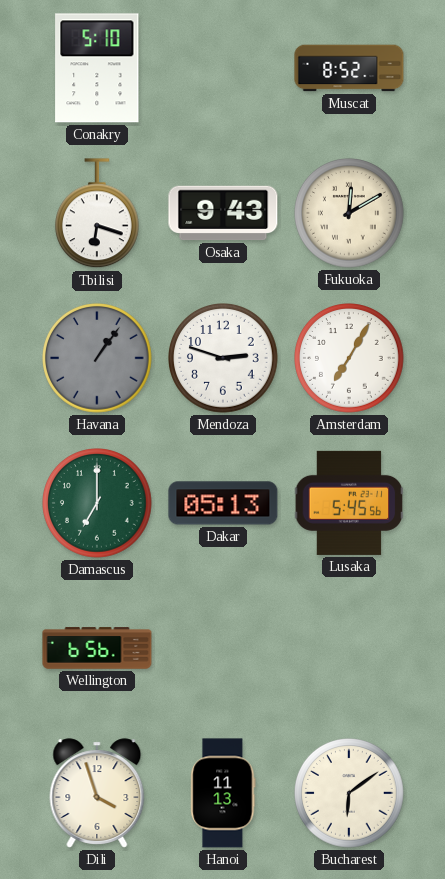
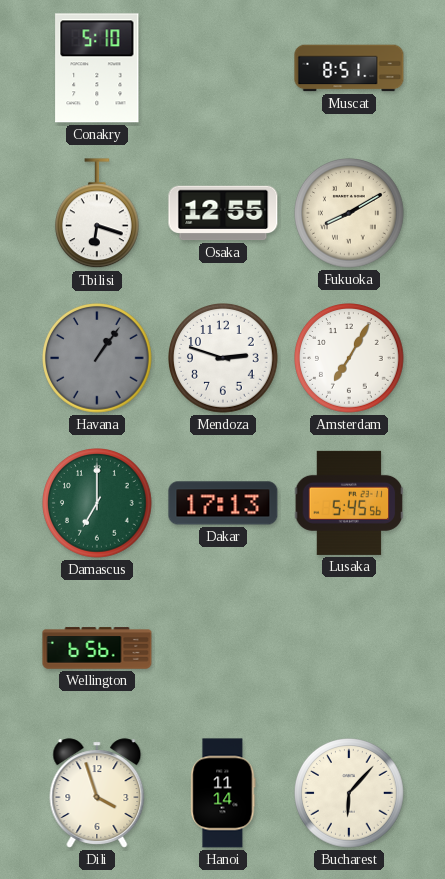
Muscat: 8:52 -> 8:51 (349, 68)
Osaka: 9:43 -> 12:55 (223, 213)
Fukuoka: 12:10 -> 8:10 (350, 214)
Dakar: 05:13 -> 17:13 (223, 503)
Hanoi: 11:13 -> 11:14 (223, 793)
Bucharest: 6:09 -> 6:07 (350, 794)
